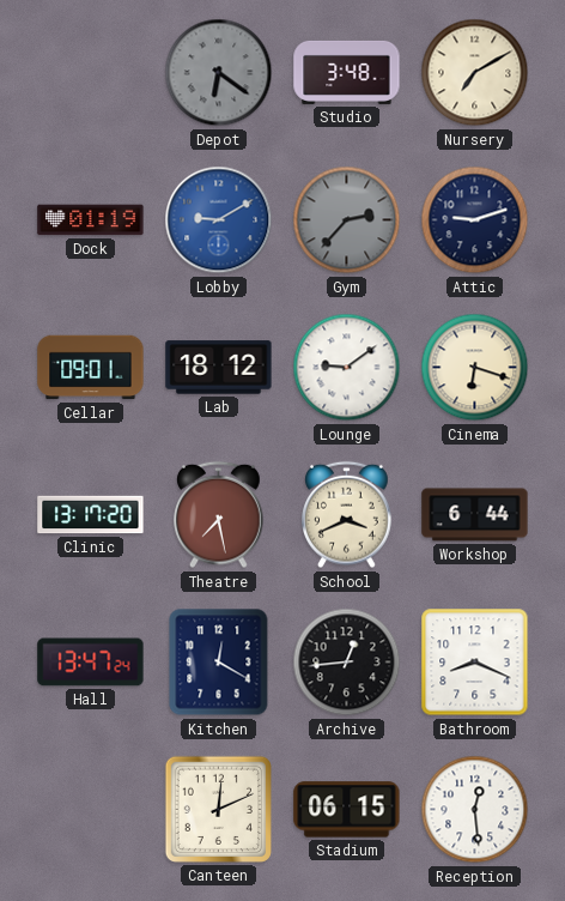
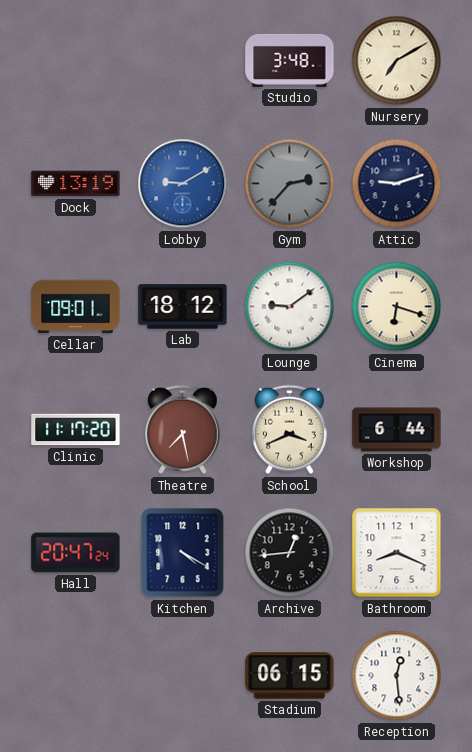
Depot: 6:21 -> none (219, 73)
Dock: 01:19 -> 13:19 (76, 184)
Clinic: 13:17 -> 11:17 (76, 430)
Hall: 13:47 -> 20:47 (76, 553)
Kitchen: 12:20 -> 4:20 (183, 553)
Canteen: 12:11 -> none (218, 809)
